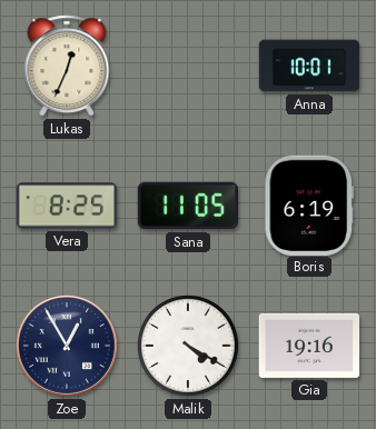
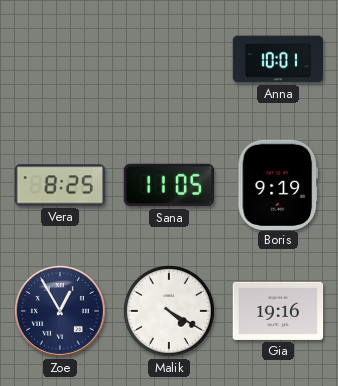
Lukas: 12:34 -> none (67, 66)
Boris: 6:19 -> 9:19 (278, 184)
